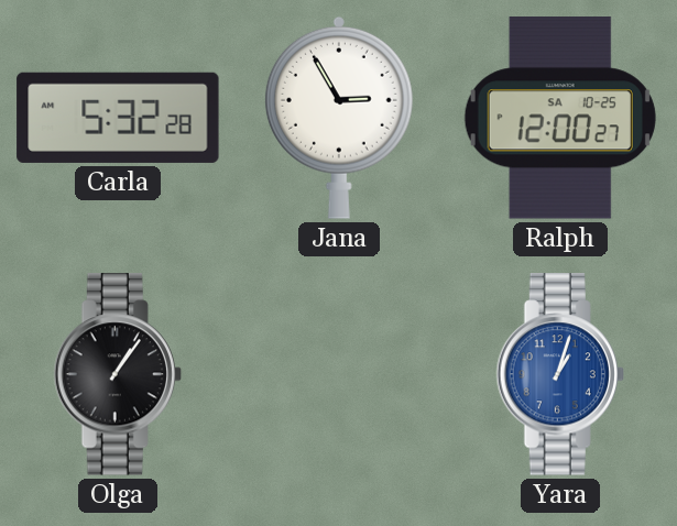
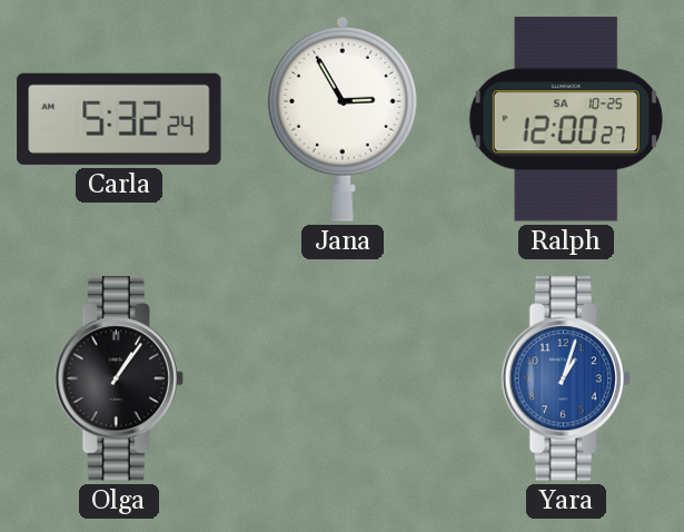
Carla: 5:32:28 -> 5:32:24 (119, 119)
